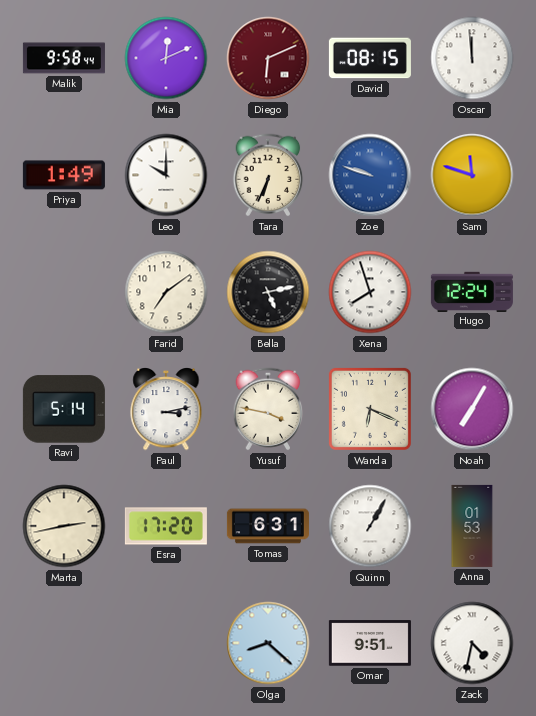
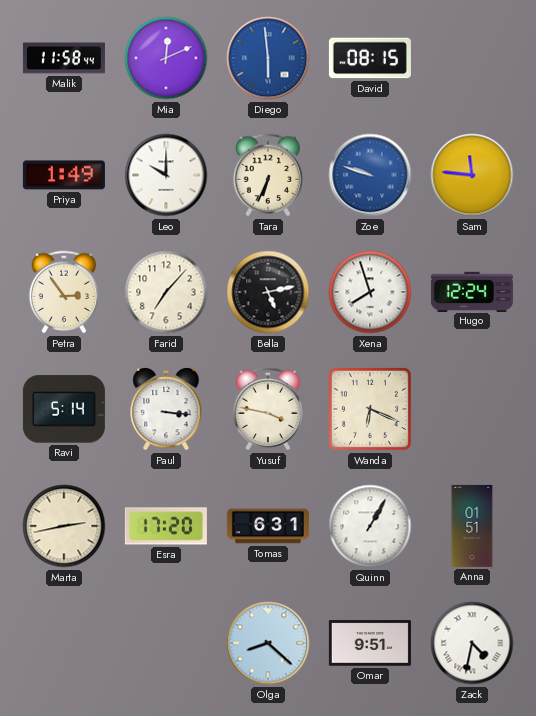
Malik: 9:58 -> 11:58 (64, 58)
Diego: 6:11 -> 5:59 (268, 58)
Diego dial: burgundy -> blue (268, 58)
Oscar: 11:59 -> none (472, 58)
Sam: 11:48 -> 11:46 (472, 175)
Petra: none -> 2:54 (64, 292)
Farid: 7:09 -> 7:07 (166, 292)
Paul: 3:13 -> 3:16 (166, 410)
Noah: 7:05 -> none (472, 409)
Anna: 01:53 -> 01:51 (472, 526)
